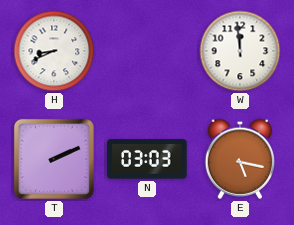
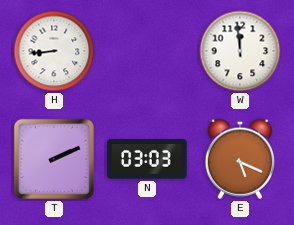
H: 8:41 -> 8:44 (54, 51)
E: 5:17 -> 5:19 (240, 159)
